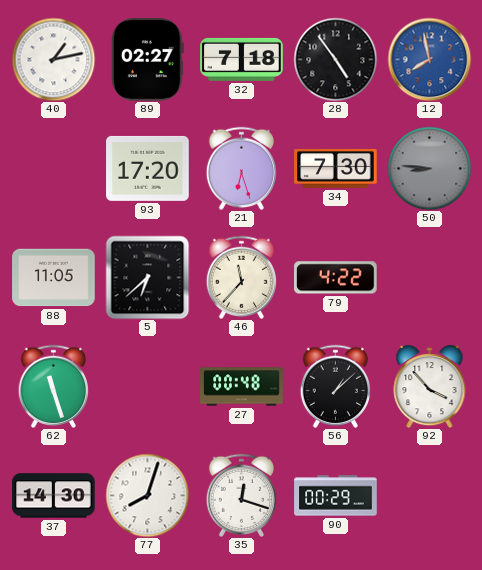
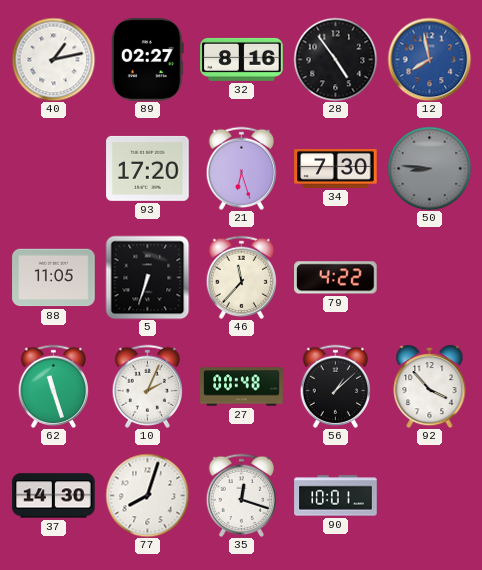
32: 7:18 -> 8:16 (242, 59)
5: 6:38 -> 6:33 (147, 277)
10: none -> 2:04 (147, 386)
90: 00:29 -> 10:01 (336, 496)
